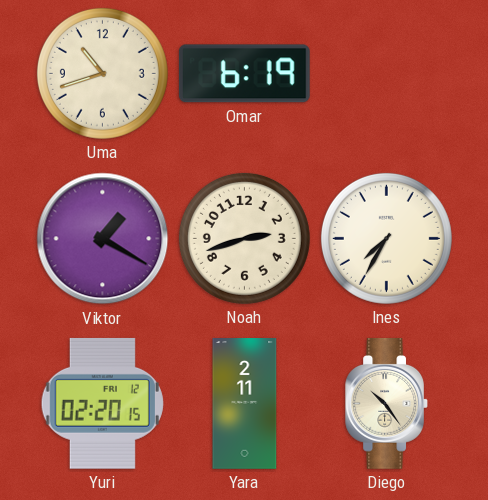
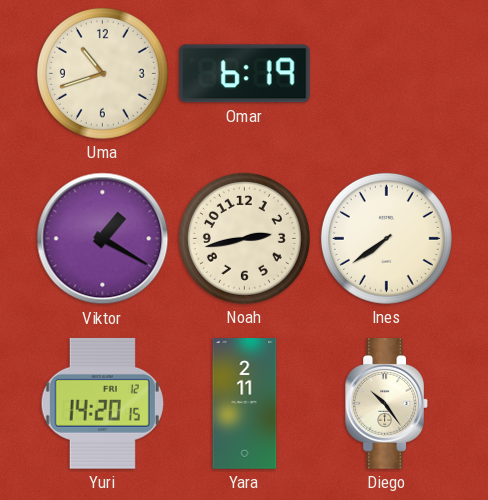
Noah: 2:42 -> 2:43 (244, 238)
Ines: 7:35 -> 7:39 (386, 238)
Yuri: 02:20 -> 14:20 (102, 403)
